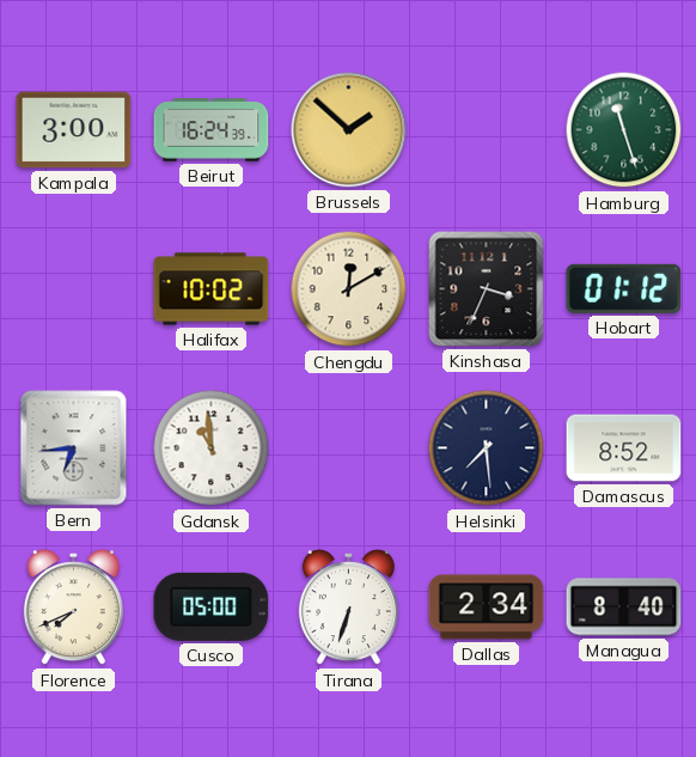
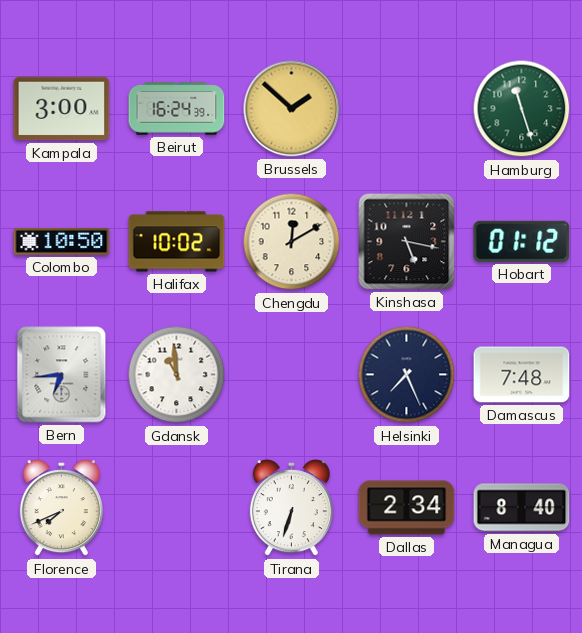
Colombo: none -> 10:50 (62, 241)
Kinshasa: 3:34 -> 5:17 (407, 242)
Helsinki: 7:29 -> 7:26 (407, 375)
Damascus: 8:52 -> 7:48 (522, 375)
Cusco: 05:00 -> none (212, 606)
